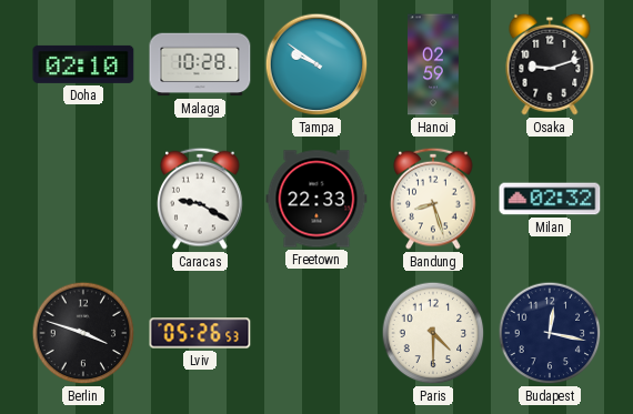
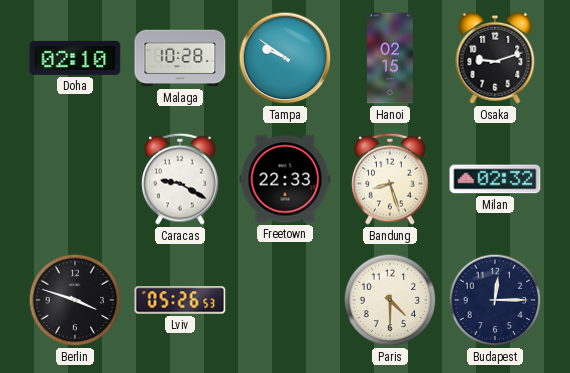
Hanoi: 02:59 -> 02:15 (391, 58)
Budapest: 12:17 -> 12:15 (495, 300)
